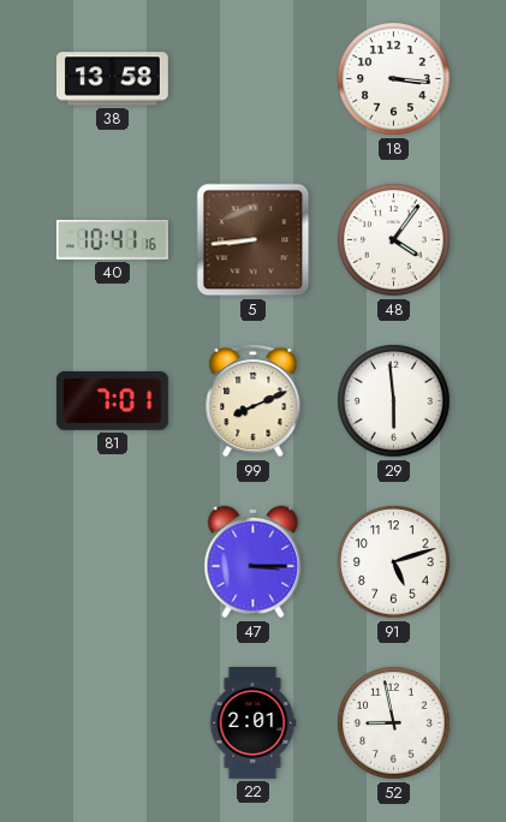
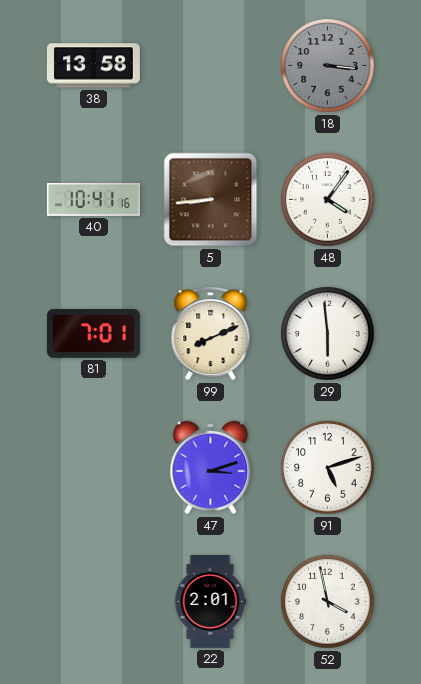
18 dial: white -> grey (328, 66)
47: 3:15 -> 3:12 (211, 468)
52: 8:58 -> 3:58 (328, 602)
